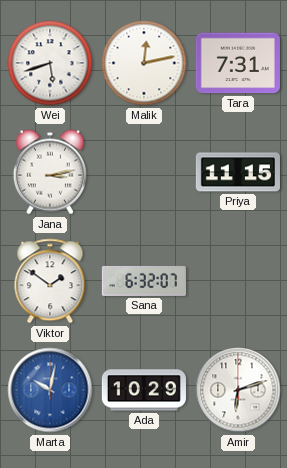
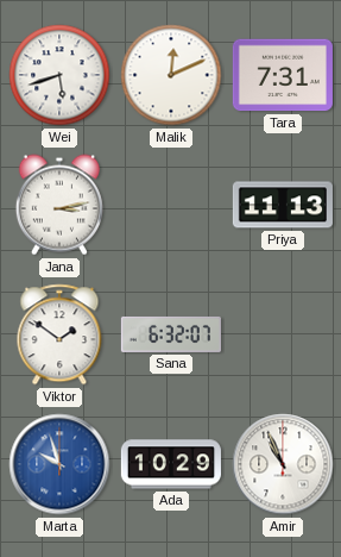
Malik: 12:13 -> 12:11 (171, 75)
Priya: 11:15 -> 11:13 (283, 205)
Marta: 10:02 -> 9:57 (59, 464)
Amir: 6:12 -> 10:56 (283, 464)
